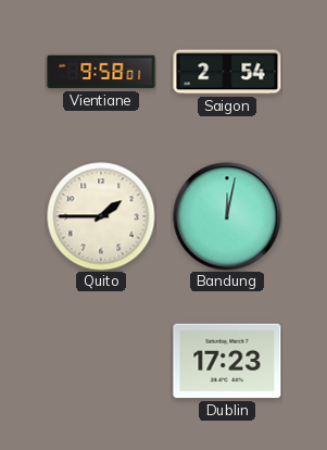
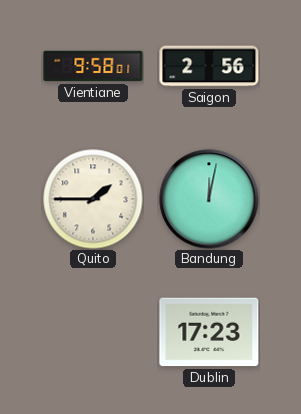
Saigon: 2:54 -> 2:56 (209, 66)
